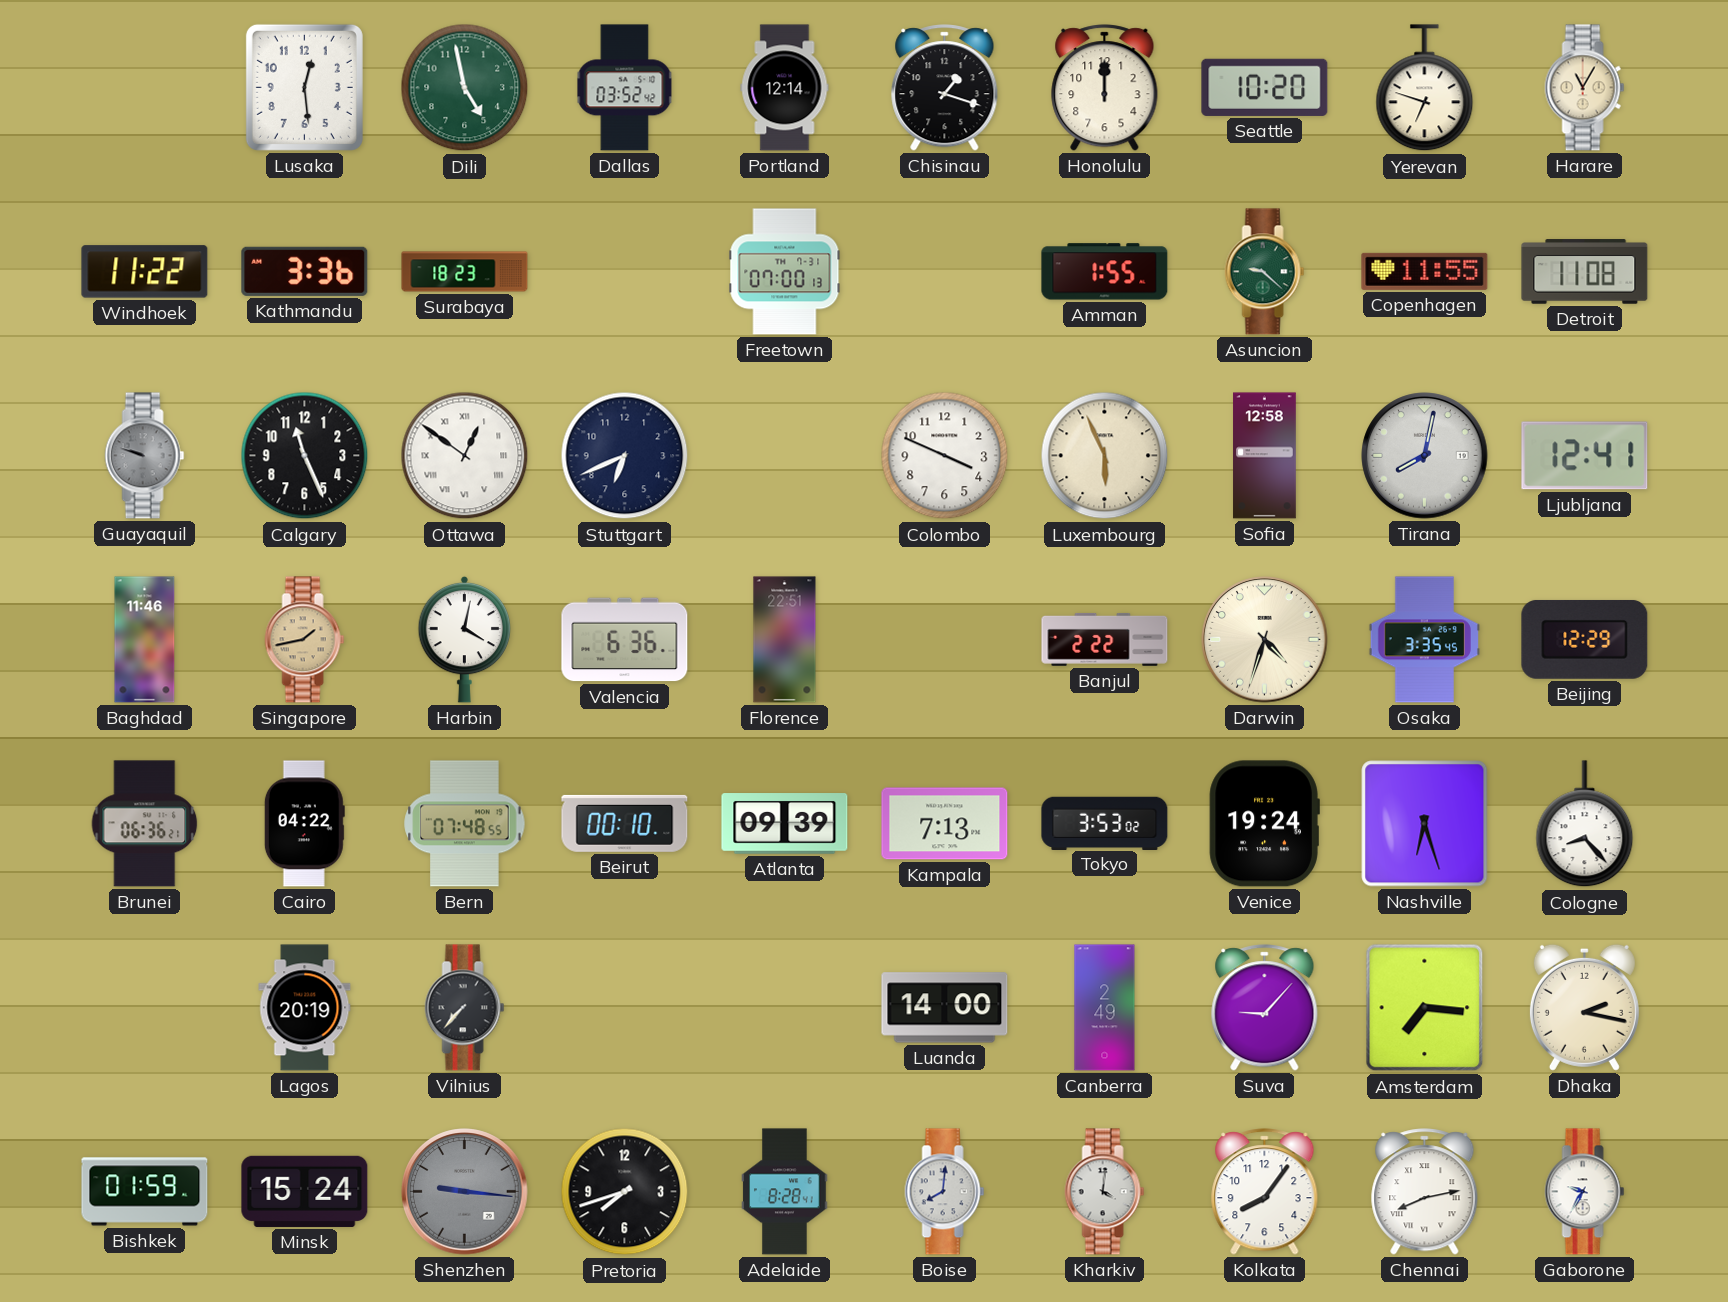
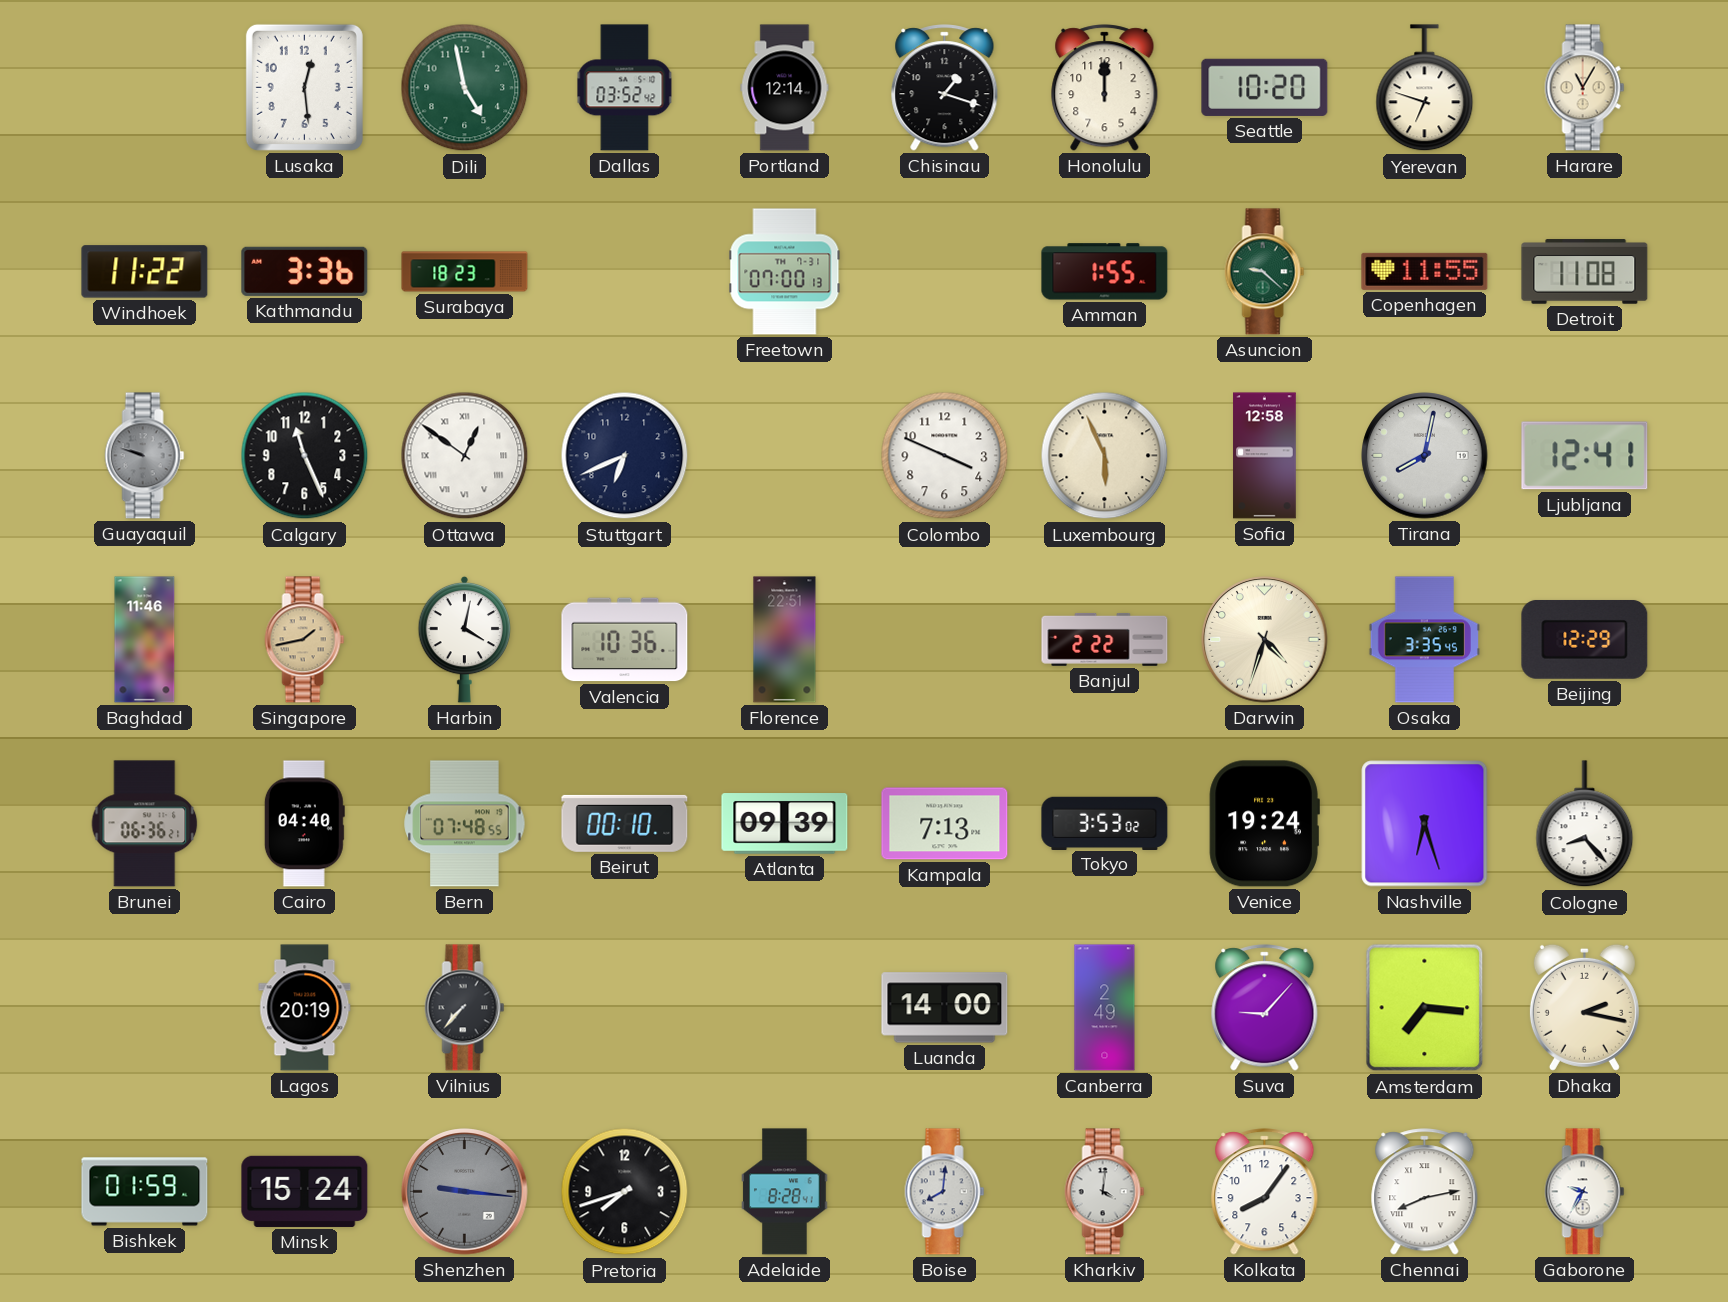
Valencia: 6:36 -> 10:36 (625, 640)
Cairo: 04:22 -> 04:40 (304, 824)
